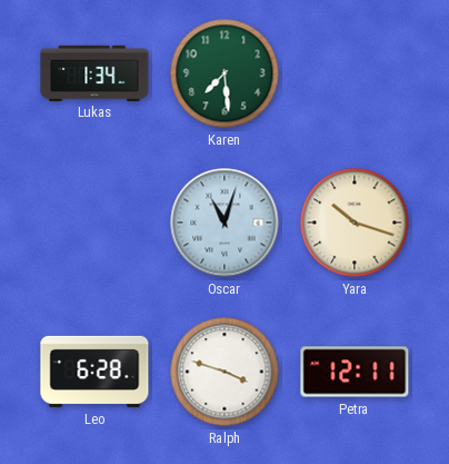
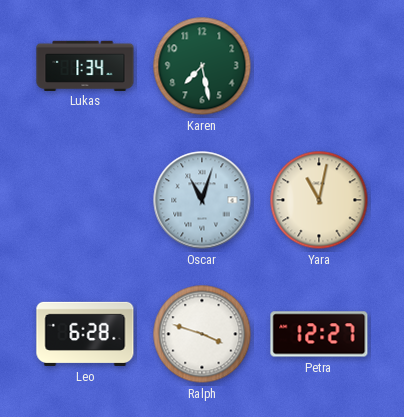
Karen: 7:29 -> 7:28 (202, 66)
Yara: 10:18 -> 11:02 (319, 200)
Petra: 12:11 -> 12:27 (319, 334)
